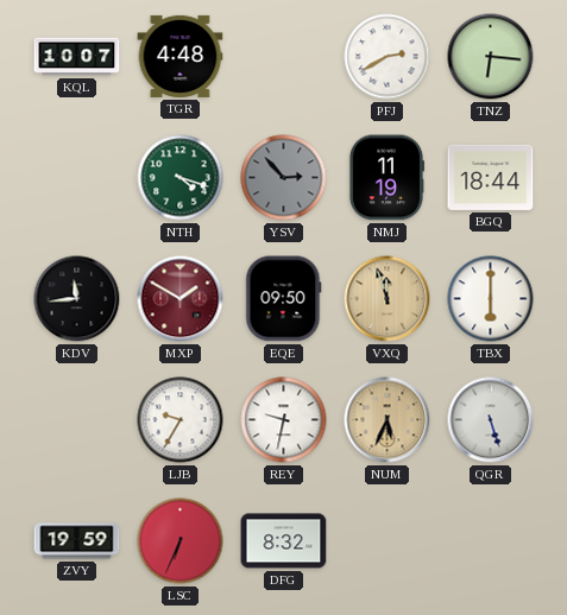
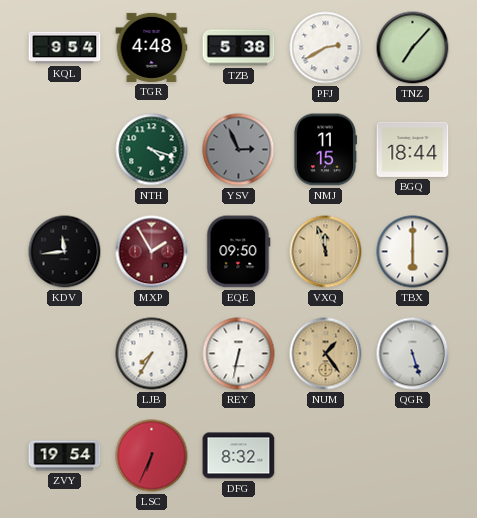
KQL: 10:07 -> 9:54 (65, 48)
TZB: none -> 5:38 (239, 48)
TNZ: 6:16 -> 7:07 (413, 48)
YSV: 2:53 -> 2:56 (239, 150)
NMJ: 11:19 -> 11:15 (324, 150)
MXP: 1:50 -> 1:55 (152, 252)
LJB: 9:35 -> 7:35 (152, 354)
REY: 9:32 -> 6:32 (239, 354)
NUM: 5:34 -> 1:24 (326, 354)
ZVY: 19:59 -> 19:54 (65, 456)
